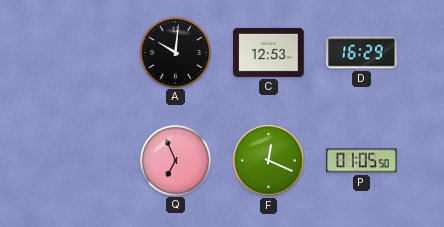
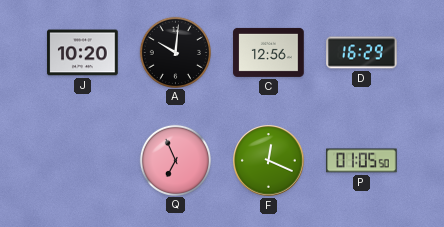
J: none -> 10:20 (83, 53)
C: 12:53 -> 12:56 (269, 52)
